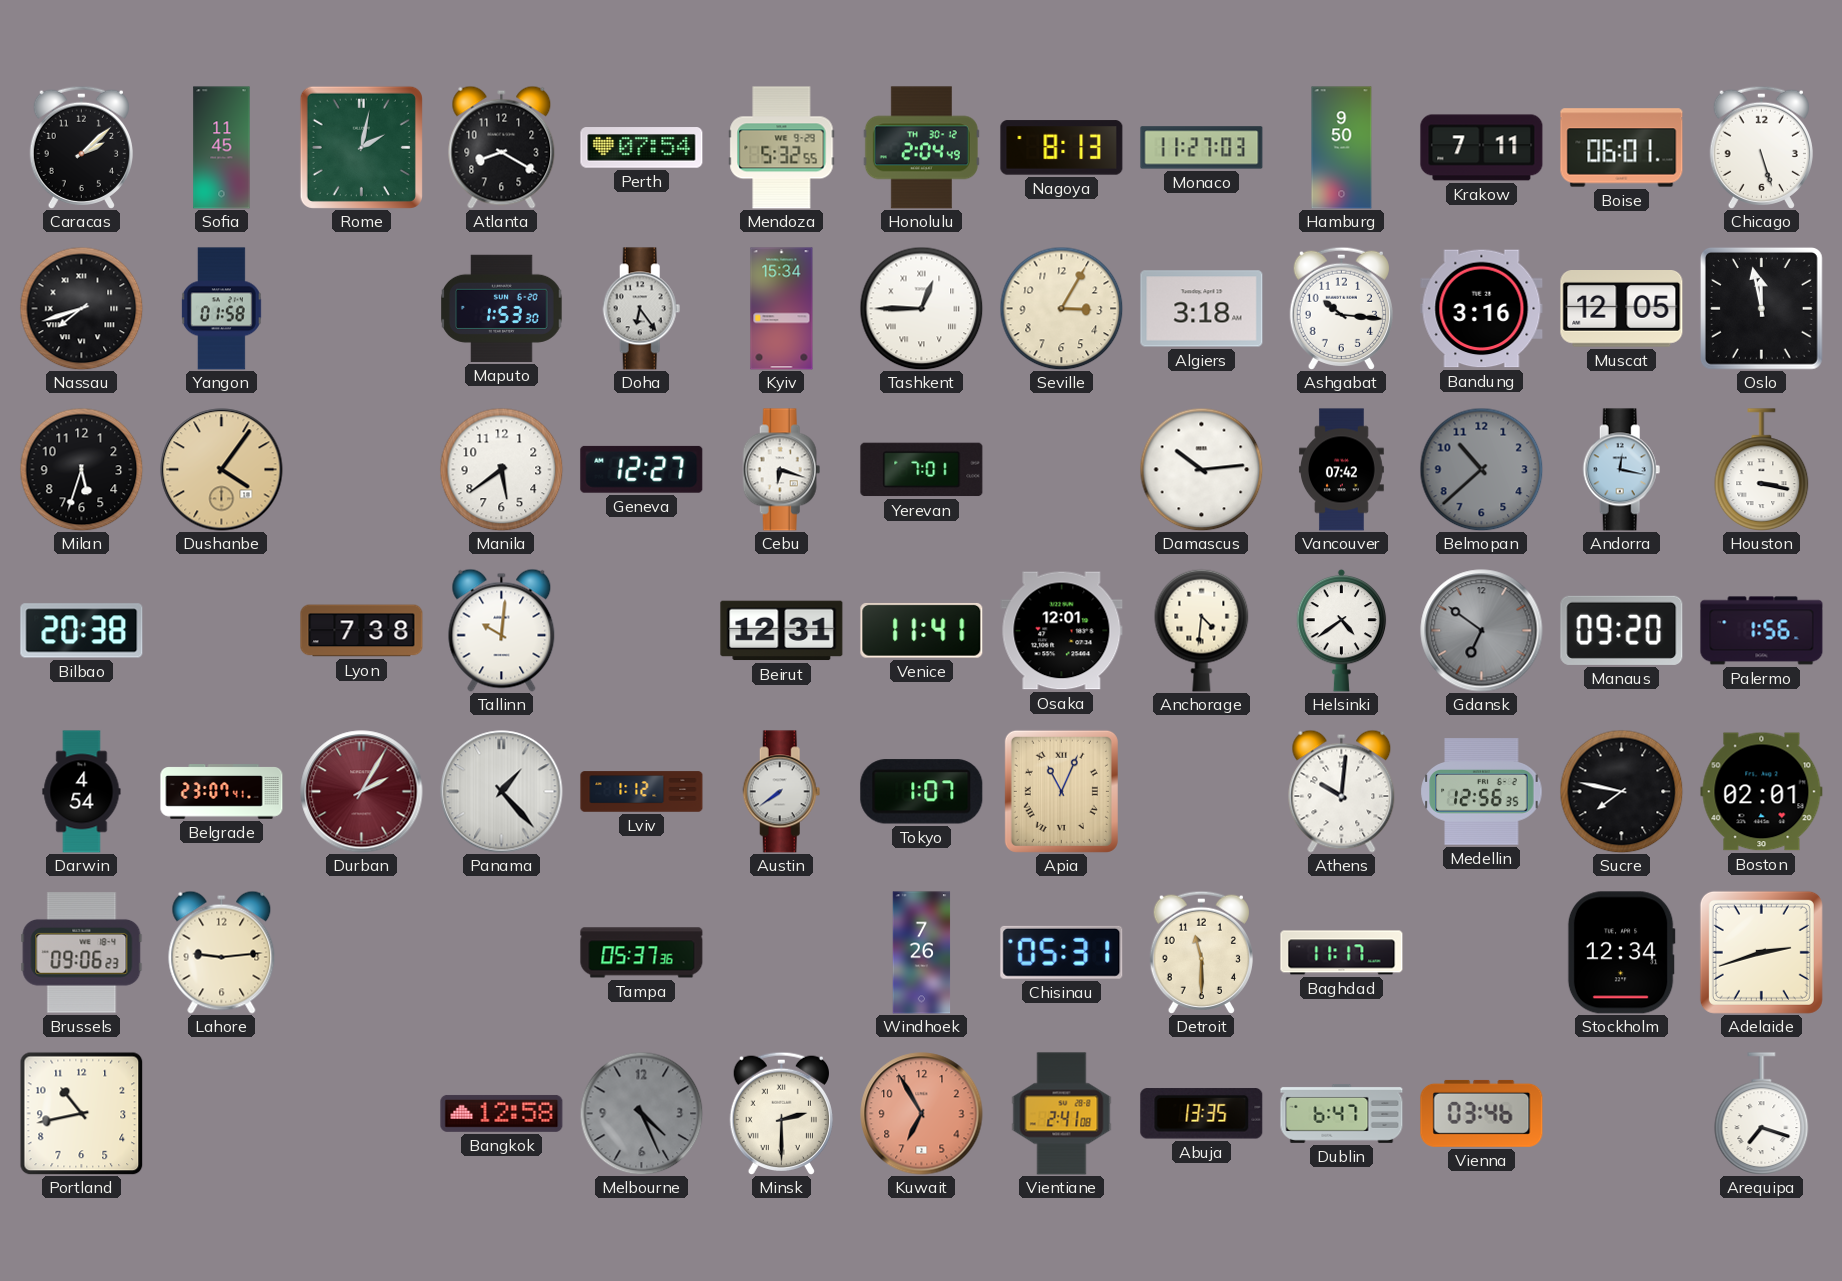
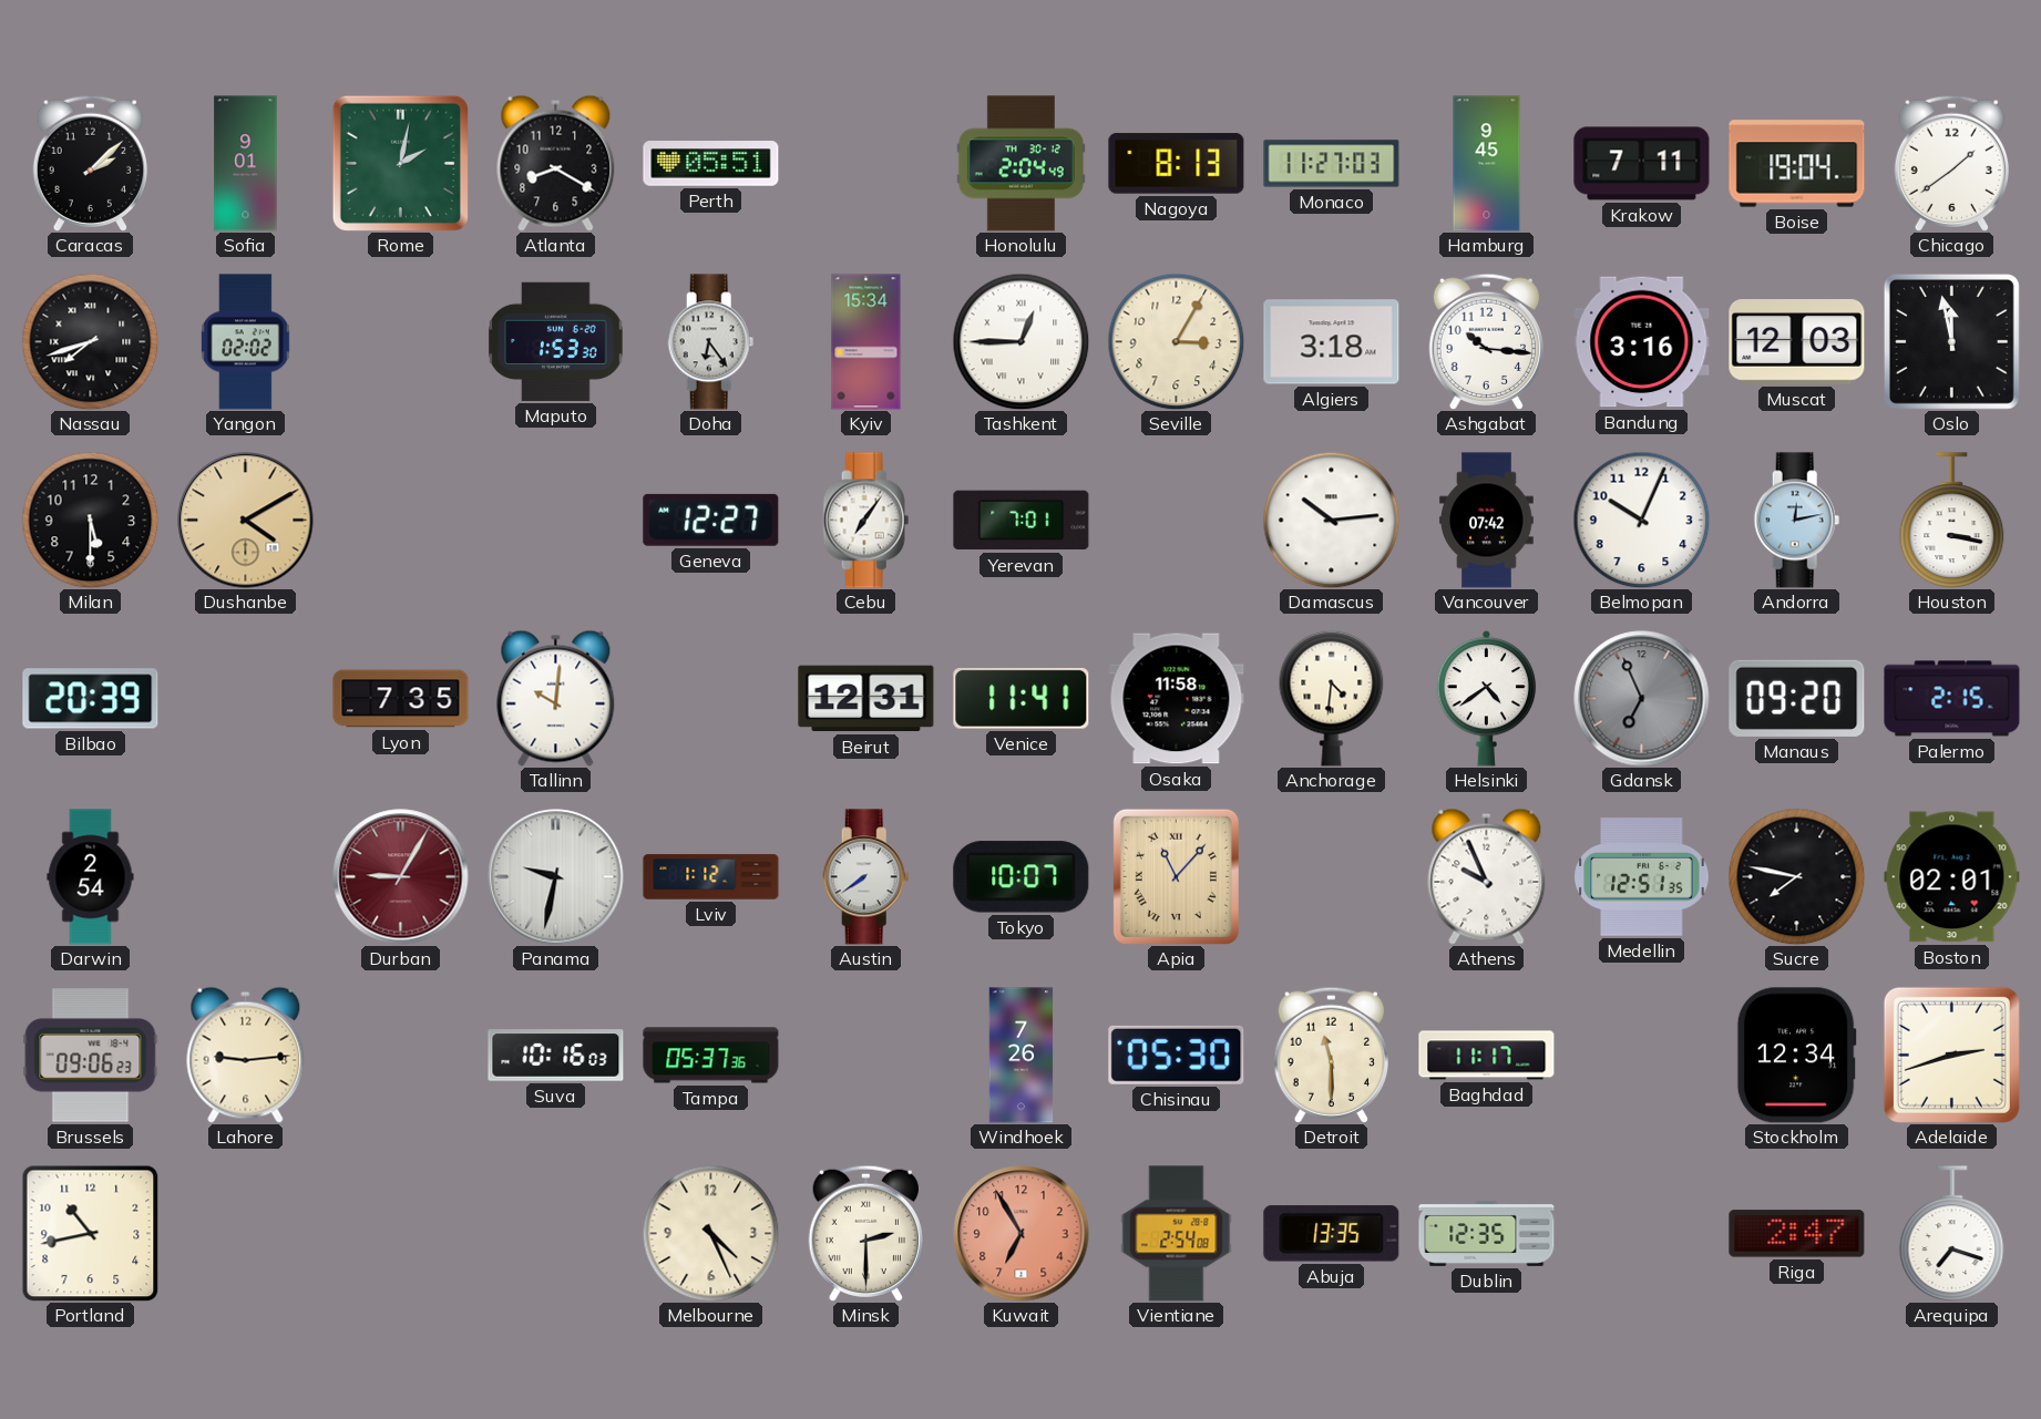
Sofia: 11:45 -> 9:01 (246, 164)
Perth: 07:54 -> 05:51 (711, 164)
Mendoza: 5:32 -> none (782, 148)
Hamburg: 9:50 -> 9:45 (1487, 164)
Boise: 06:01 -> 19:04 (1797, 164)
Chicago: 5:27 -> 1:39 (1951, 163)
Yangon: 01:58 -> 02:02 (245, 342)
Muscat: 12:05 -> 12:03 (1797, 342)
Milan: 5:33 -> 5:30 (90, 520)
Dushanbe: 4:06 -> 4:10 (246, 521)
Manila: 5:39 -> none (501, 469)
Cebu: 6:18 -> 7:06 (866, 521)
Belmopan: 10:38 -> 10:04 (1641, 520)
Belmopan dial: grey -> white (1641, 520)
Andorra: 12:17 -> 12:13 (1797, 521)
Bilbao: 20:38 -> 20:39 (91, 699)
Lyon: 7:38 -> 7:35 (401, 699)
Osaka: 12:01 -> 11:58 (1177, 699)
Gdansk: 6:51 -> 6:56 (1642, 699)
Palermo: 1:56 -> 2:15 (1952, 699)
Darwin: 4:54 -> 2:54 (91, 877)
Belgrade: 23:07 -> none (222, 792)
Durban: 2:05 -> 9:05 (401, 877)
Panama: 1:23 -> 9:32 (556, 877)
Tokyo: 1:07 -> 10:07 (1022, 877)
Apia: 11:04 -> 11:07 (1176, 876)
Athens: 10:01 -> 9:56 (1487, 876)
Medellin: 12:56 -> 12:51 (1642, 877)
Suva: none -> 10:16 (556, 1056)
Chisinau: 05:31 -> 05:30 (1177, 1055)
Bangkok: 12:58 -> none (502, 1113)
Melbourne dial: grey -> cream (710, 1233)
Vientiane: 2:41 -> 2:54 (1177, 1234)
Dublin: 6:47 -> 12:35 (1487, 1233)
Vienna: 03:46 -> none (1482, 1113)
Riga: none -> 2:47 (1797, 1234)
